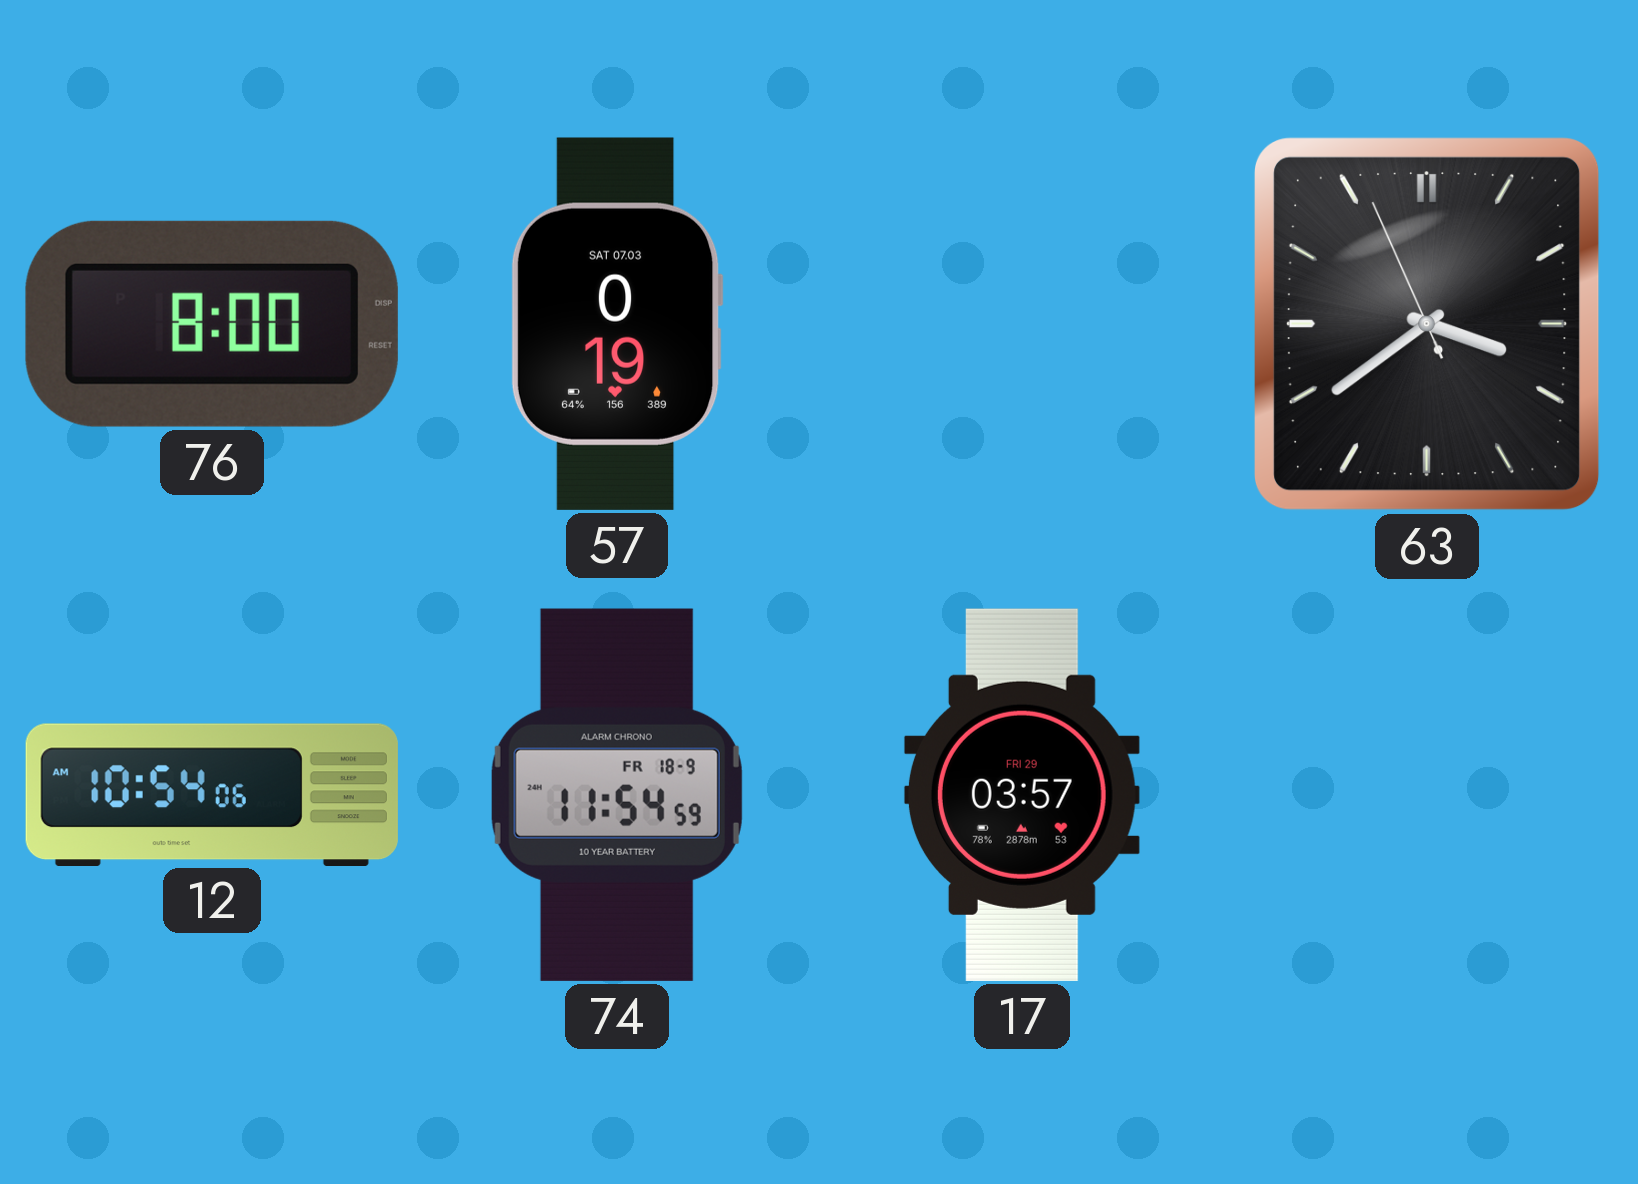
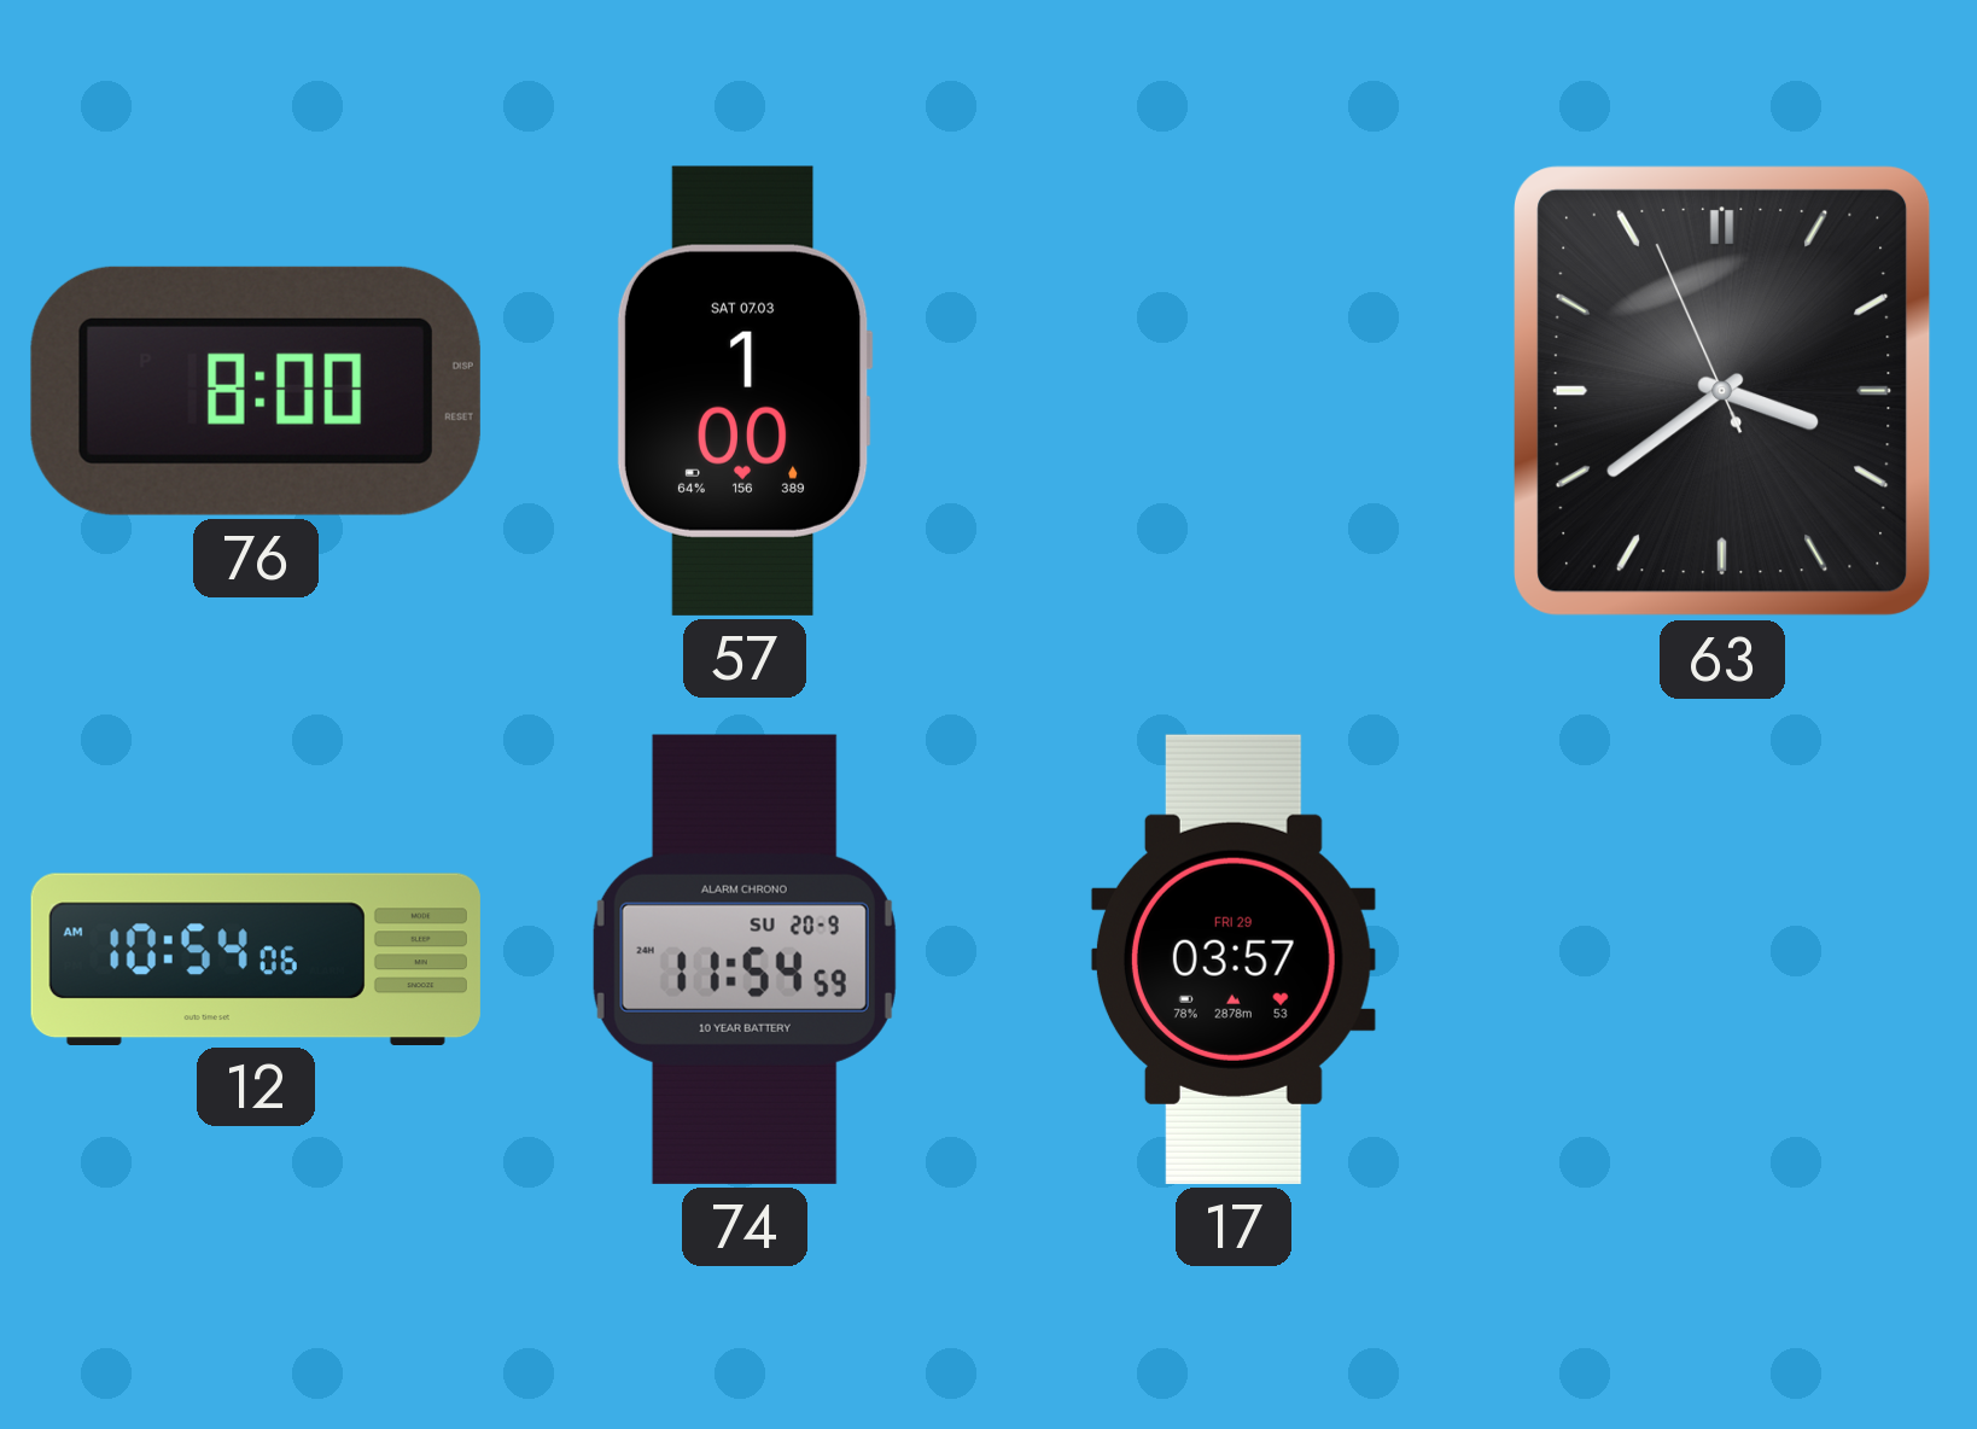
57: 0:19 -> 1:00 (745, 391)
74 date: FR 18-9 -> SU 20-9 (745, 960)
